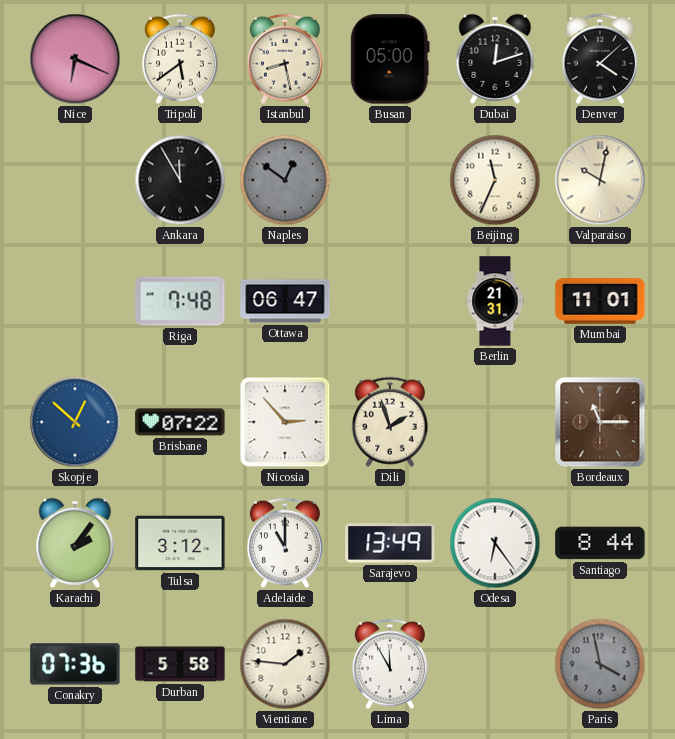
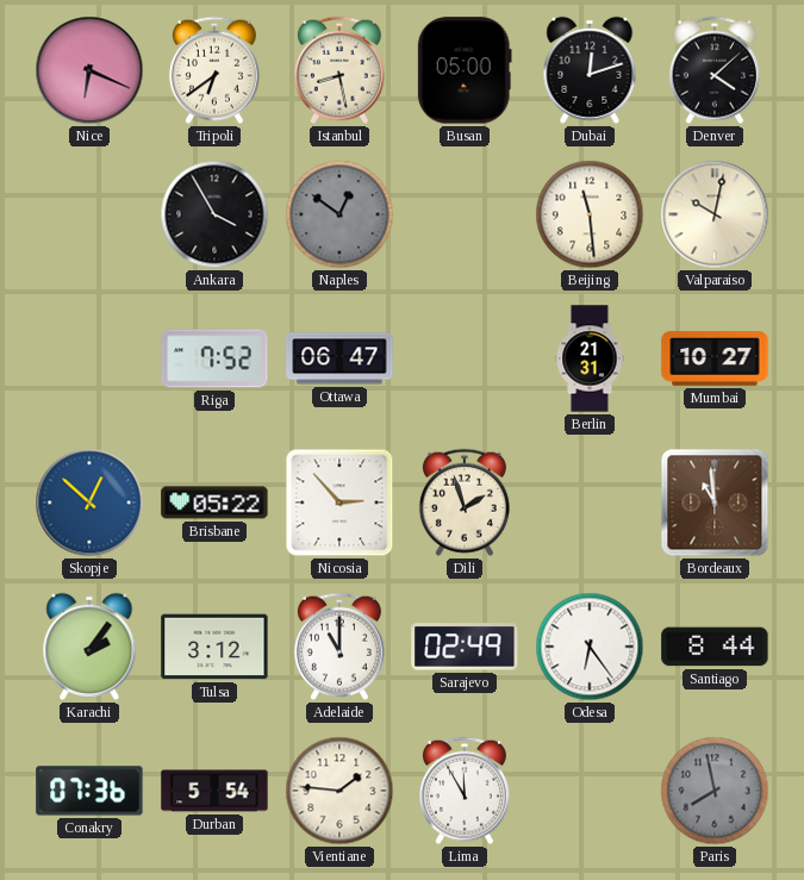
Tripoli: 5:39 -> 6:39 (214, 70)
Ankara: 11:55 -> 3:55 (214, 214)
Beijing: 11:34 -> 11:29 (590, 214)
Riga: 7:48 -> 7:52 (214, 358)
Mumbai: 11:01 -> 10:27 (715, 358)
Brisbane: 07:22 -> 05:22 (214, 503)
Bordeaux: 11:15 -> 10:59 (715, 503)
Sarajevo: 13:49 -> 02:49 (465, 647)
Durban: 5:58 -> 5:54 (214, 791)
Paris: 3:58 -> 7:58 (715, 791)
